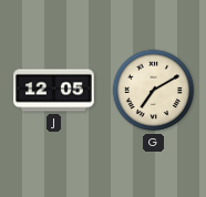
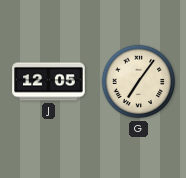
G: 7:10 -> 7:06 (139, 82)
